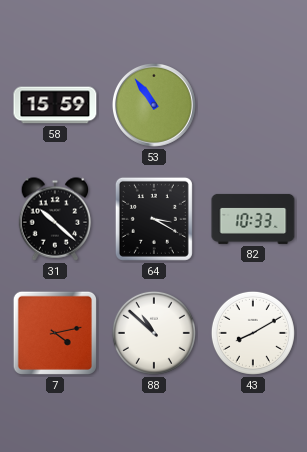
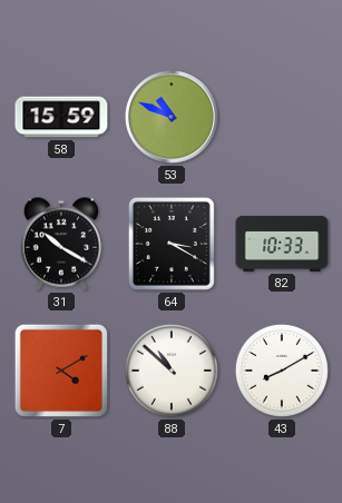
53: 10:54 -> 10:49 (172, 117)
31: 10:22 -> 10:20 (61, 244)
7: 4:13 -> 4:10 (61, 371)
